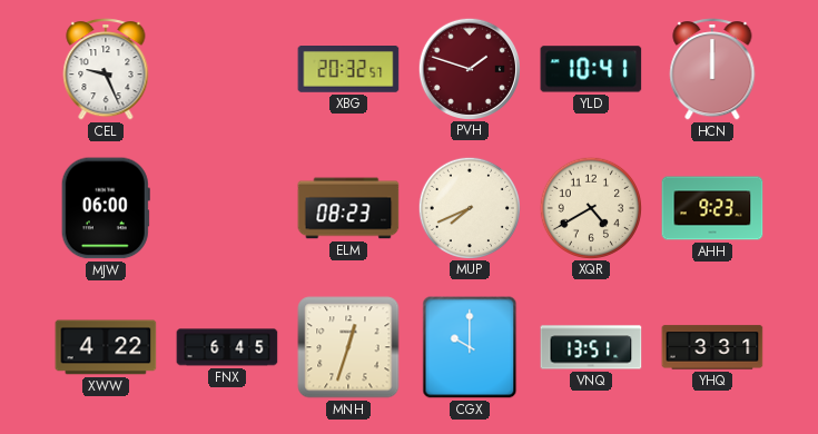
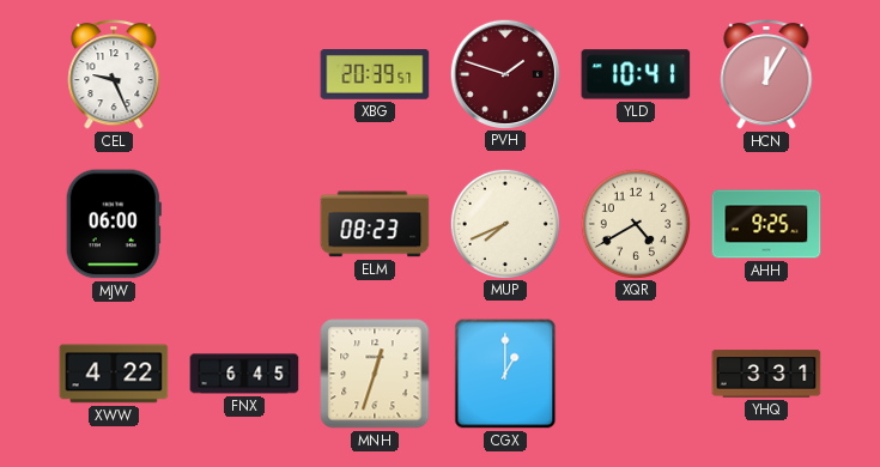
XBG: 20:32 -> 20:39 (375, 75)
HCN: 12:00 -> 12:05 (766, 75)
AHH: 9:23 -> 9:25 (766, 224)
CGX: 10:00 -> 1:00 (505, 374)
VNQ: 13:51 -> none (591, 347)
